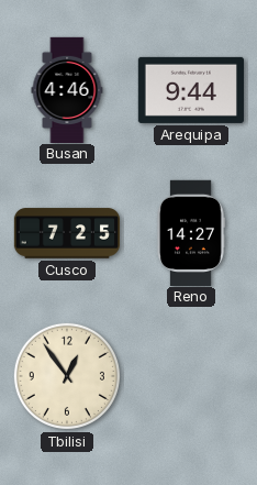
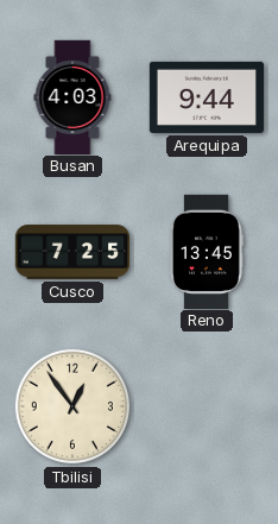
Busan: 4:46 -> 4:03 (72, 96)
Reno: 14:27 -> 13:45 (206, 251)
